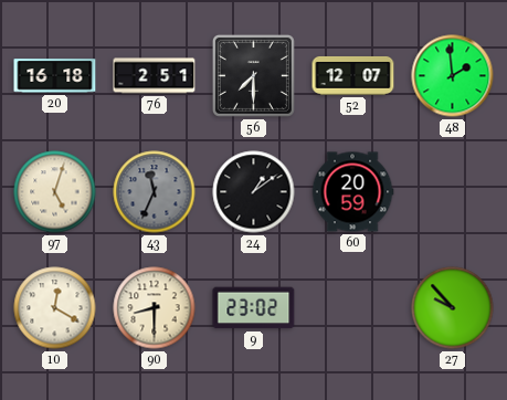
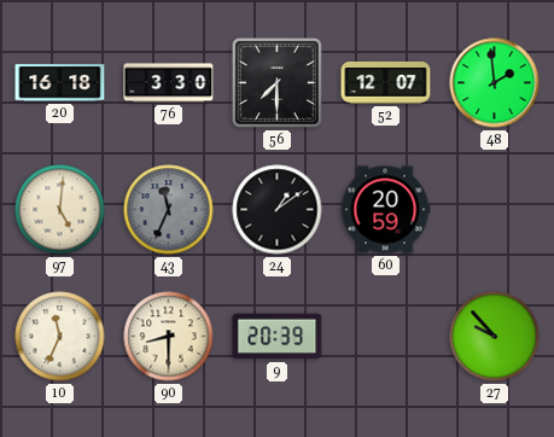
76: 2:51 -> 3:30 (169, 83)
97: 5:03 -> 5:01 (60, 210)
10: 12:20 -> 11:34 (60, 337)
9: 23:02 -> 20:39 (278, 337)
